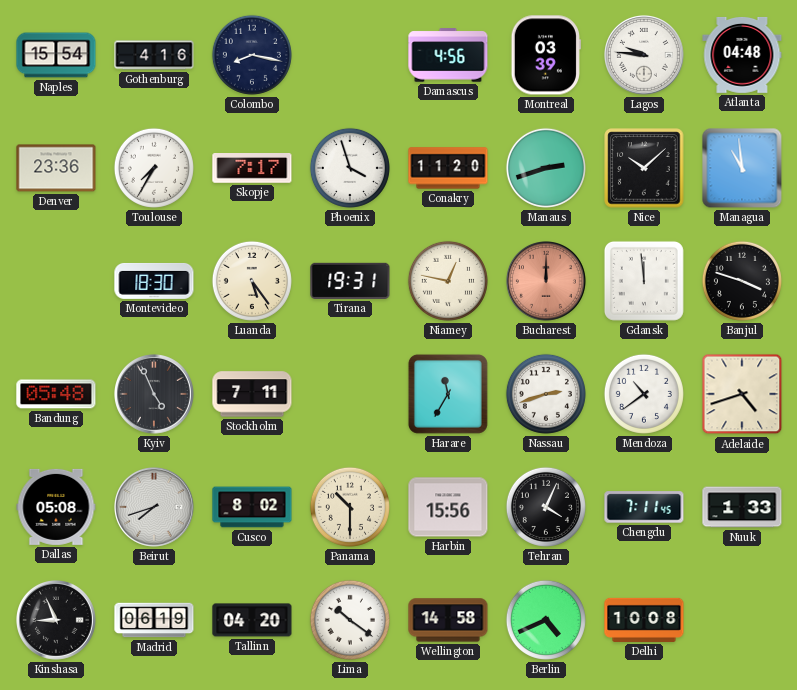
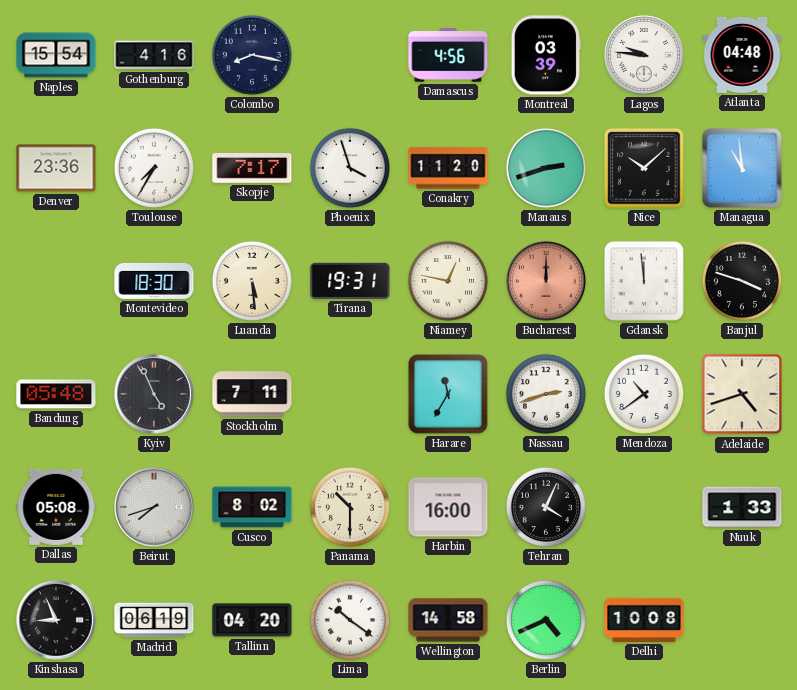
Luanda: 5:24 -> 5:29 (252, 281)
Harbin: 15:56 -> 16:00 (448, 507)
Chengdu: 7:11 -> none (644, 507)
